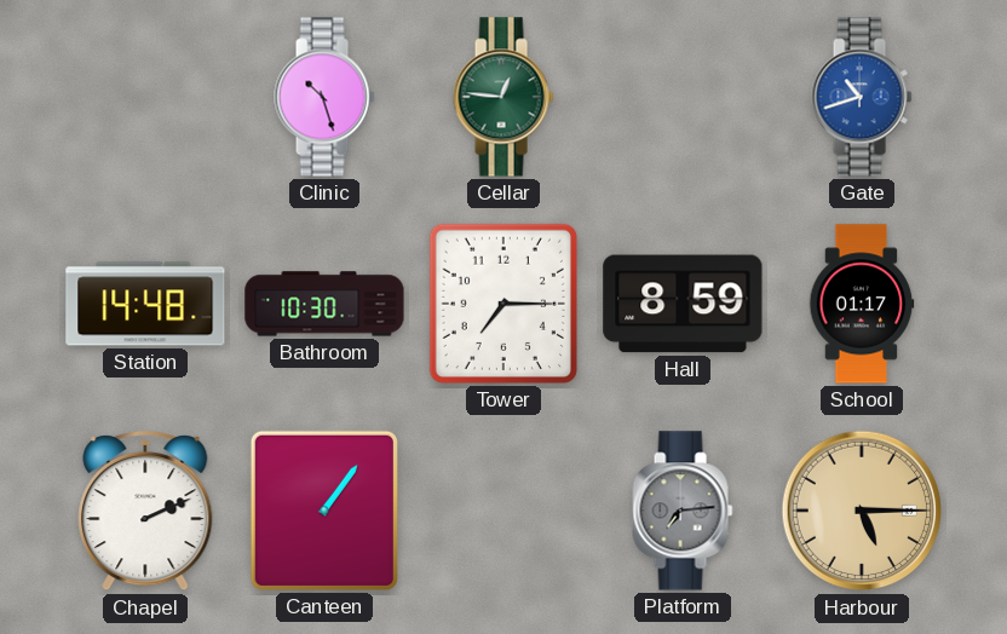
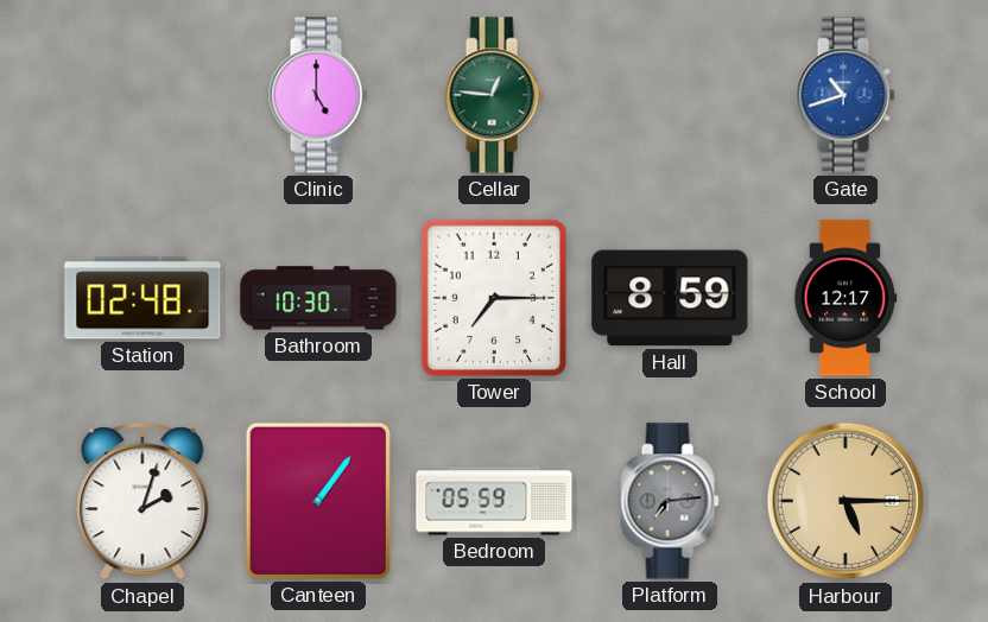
Clinic: 10:27 -> 5:00 (318, 95)
Station: 14:48 -> 02:48 (142, 298)
School: 01:17 -> 12:17 (845, 298)
Chapel: 2:11 -> 2:03 (142, 502)
Bedroom: none -> 05:59 (494, 501)
